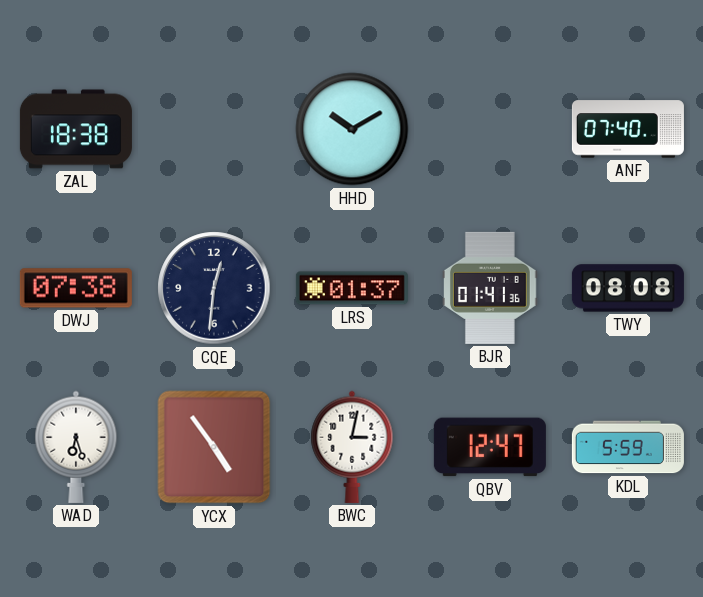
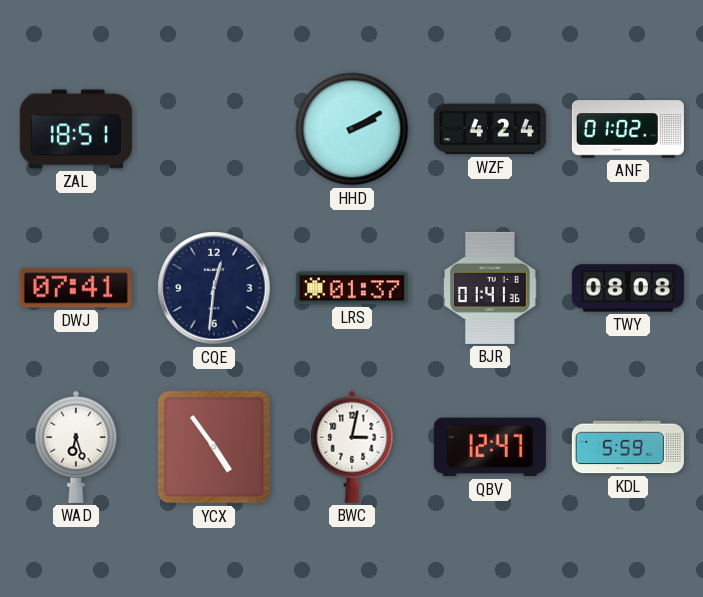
ZAL: 18:38 -> 18:51 (76, 129)
HHD: 10:10 -> 2:10 (352, 129)
WZF: none -> 4:24 (490, 129)
ANF: 07:40 -> 01:02 (628, 129)
DWJ: 07:38 -> 07:41 (76, 288)
